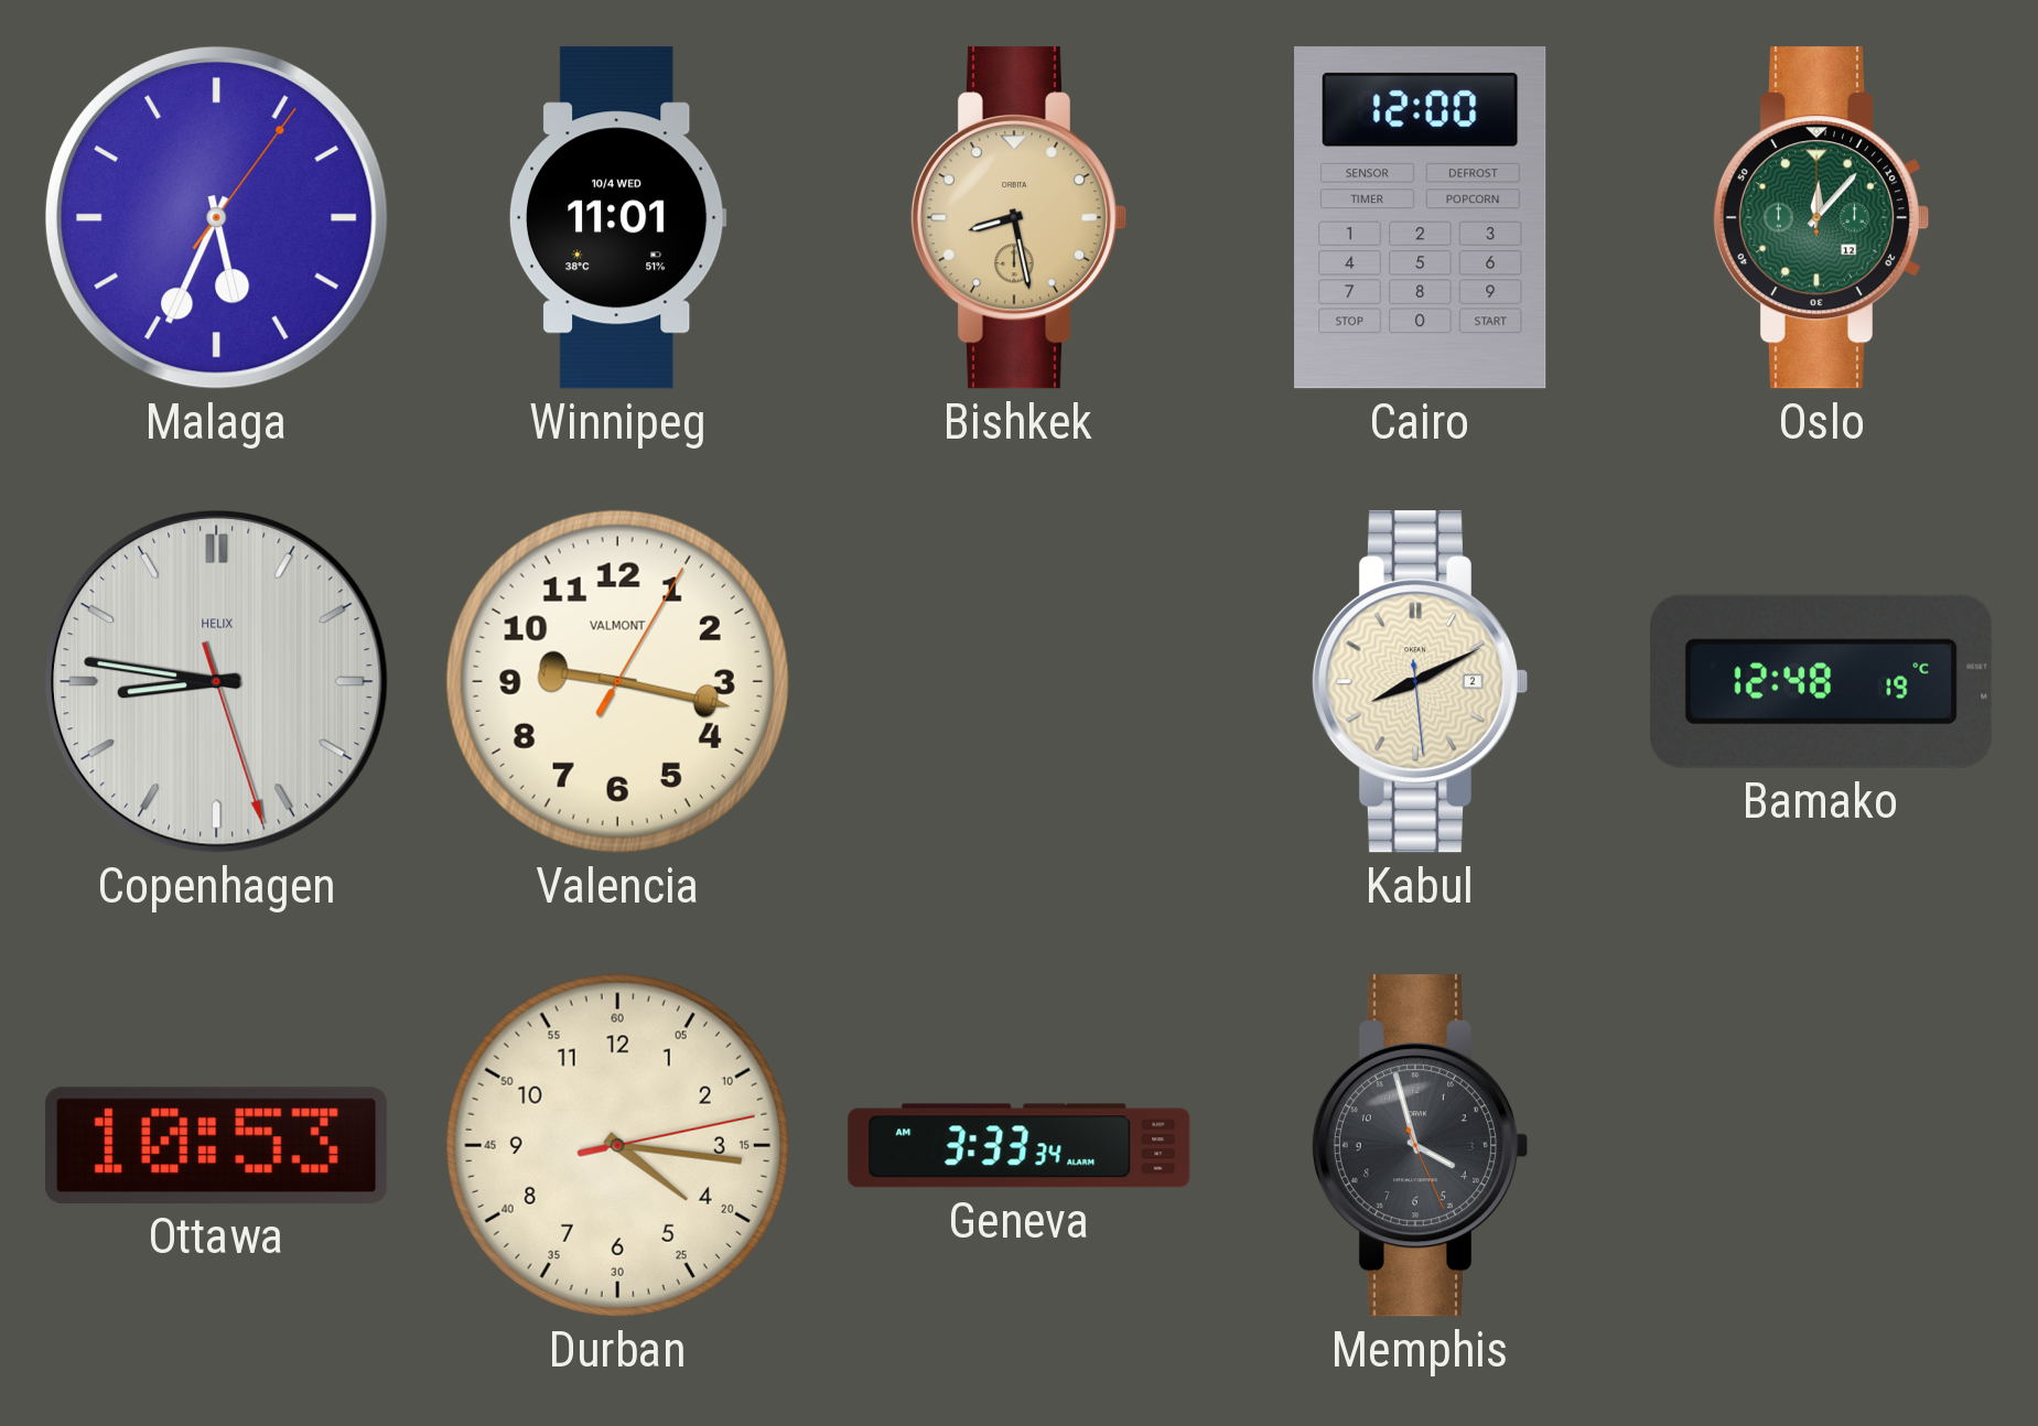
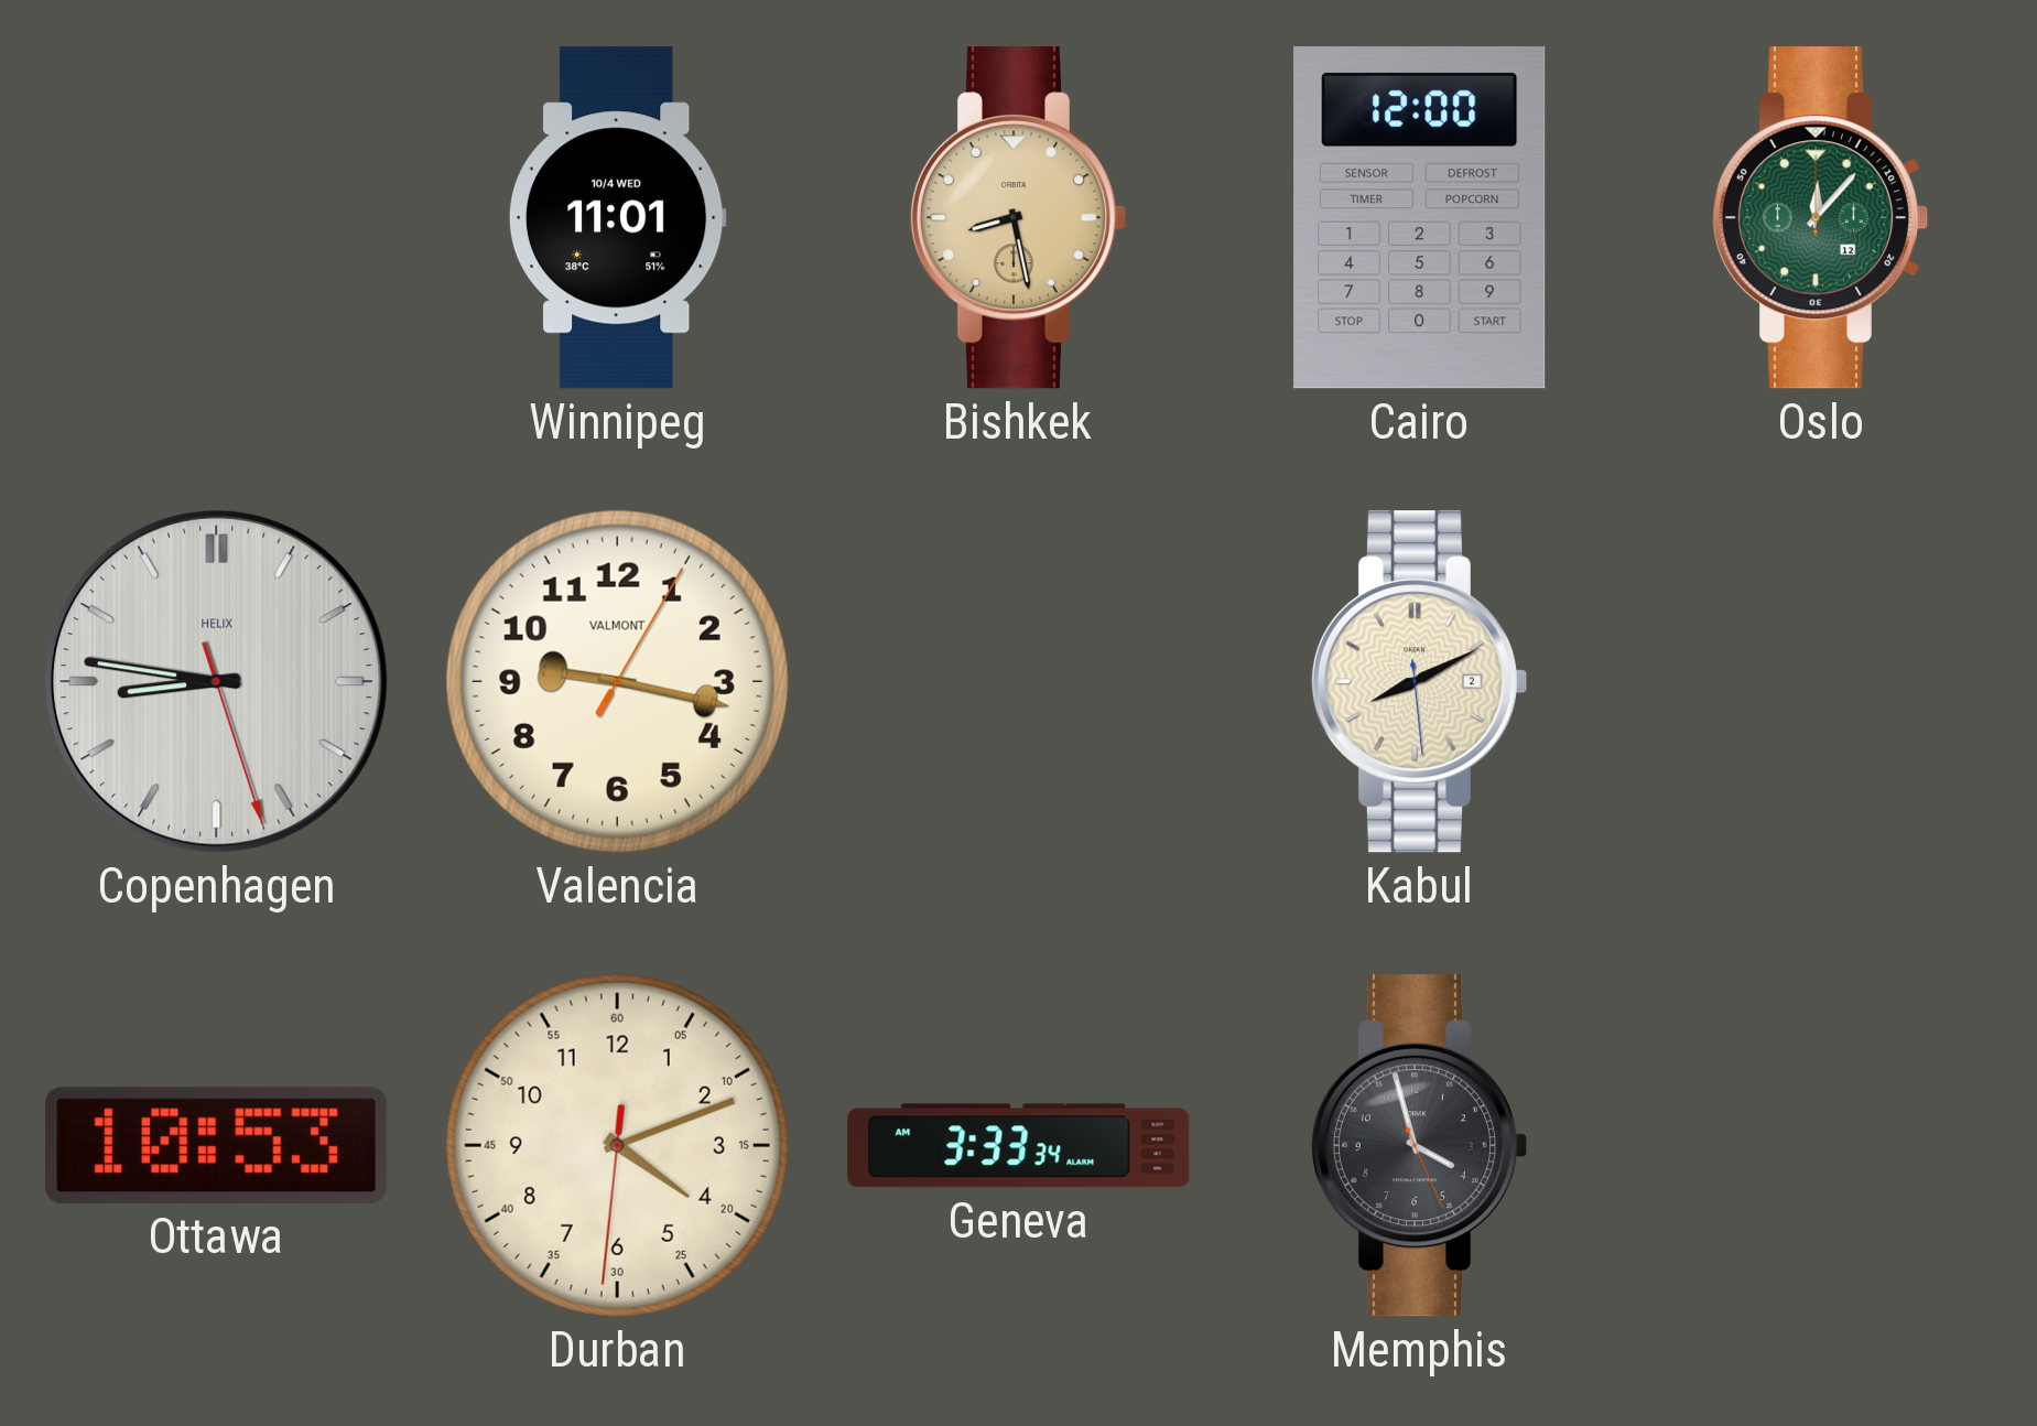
Malaga: 5:34 -> none (216, 217)
Bamako: 12:48 -> none (1822, 681)
Durban: 4:16 -> 4:11 (617, 1145)
